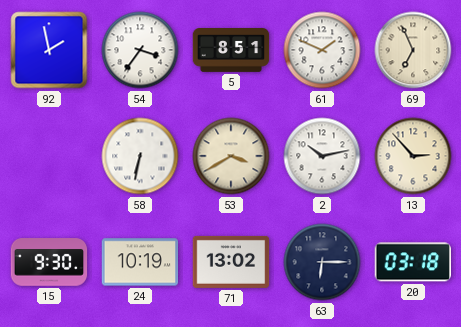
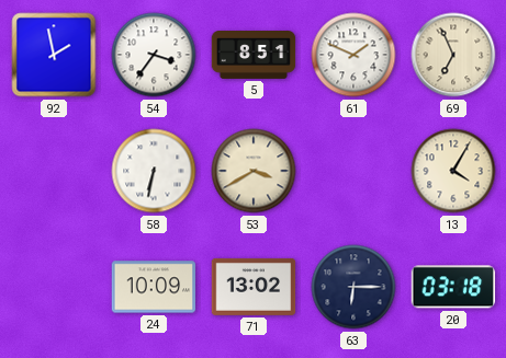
2: 10:13 -> none (322, 156)
13: 2:53 -> 4:05 (453, 171)
15: 9:30 -> none (49, 262)
24: 10:19 -> 10:09 (154, 287)
